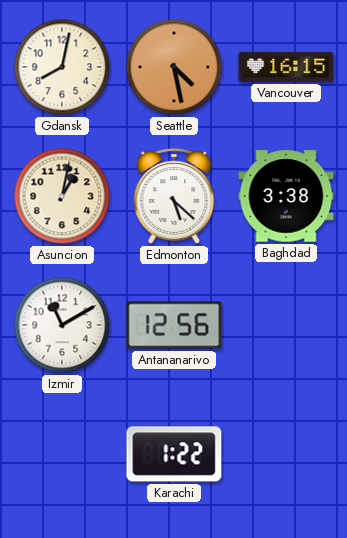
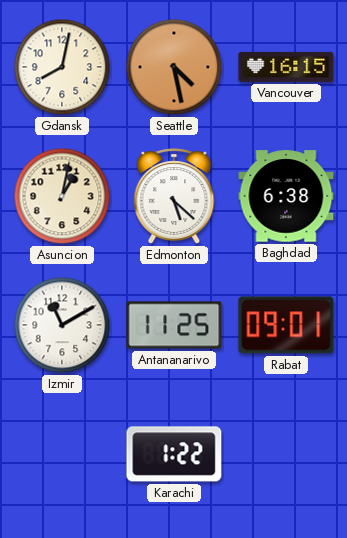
Baghdad: 3:38 -> 6:38 (286, 196)
Antananarivo: 12:56 -> 11:25 (174, 325)
Rabat: none -> 09:01 (286, 325)
